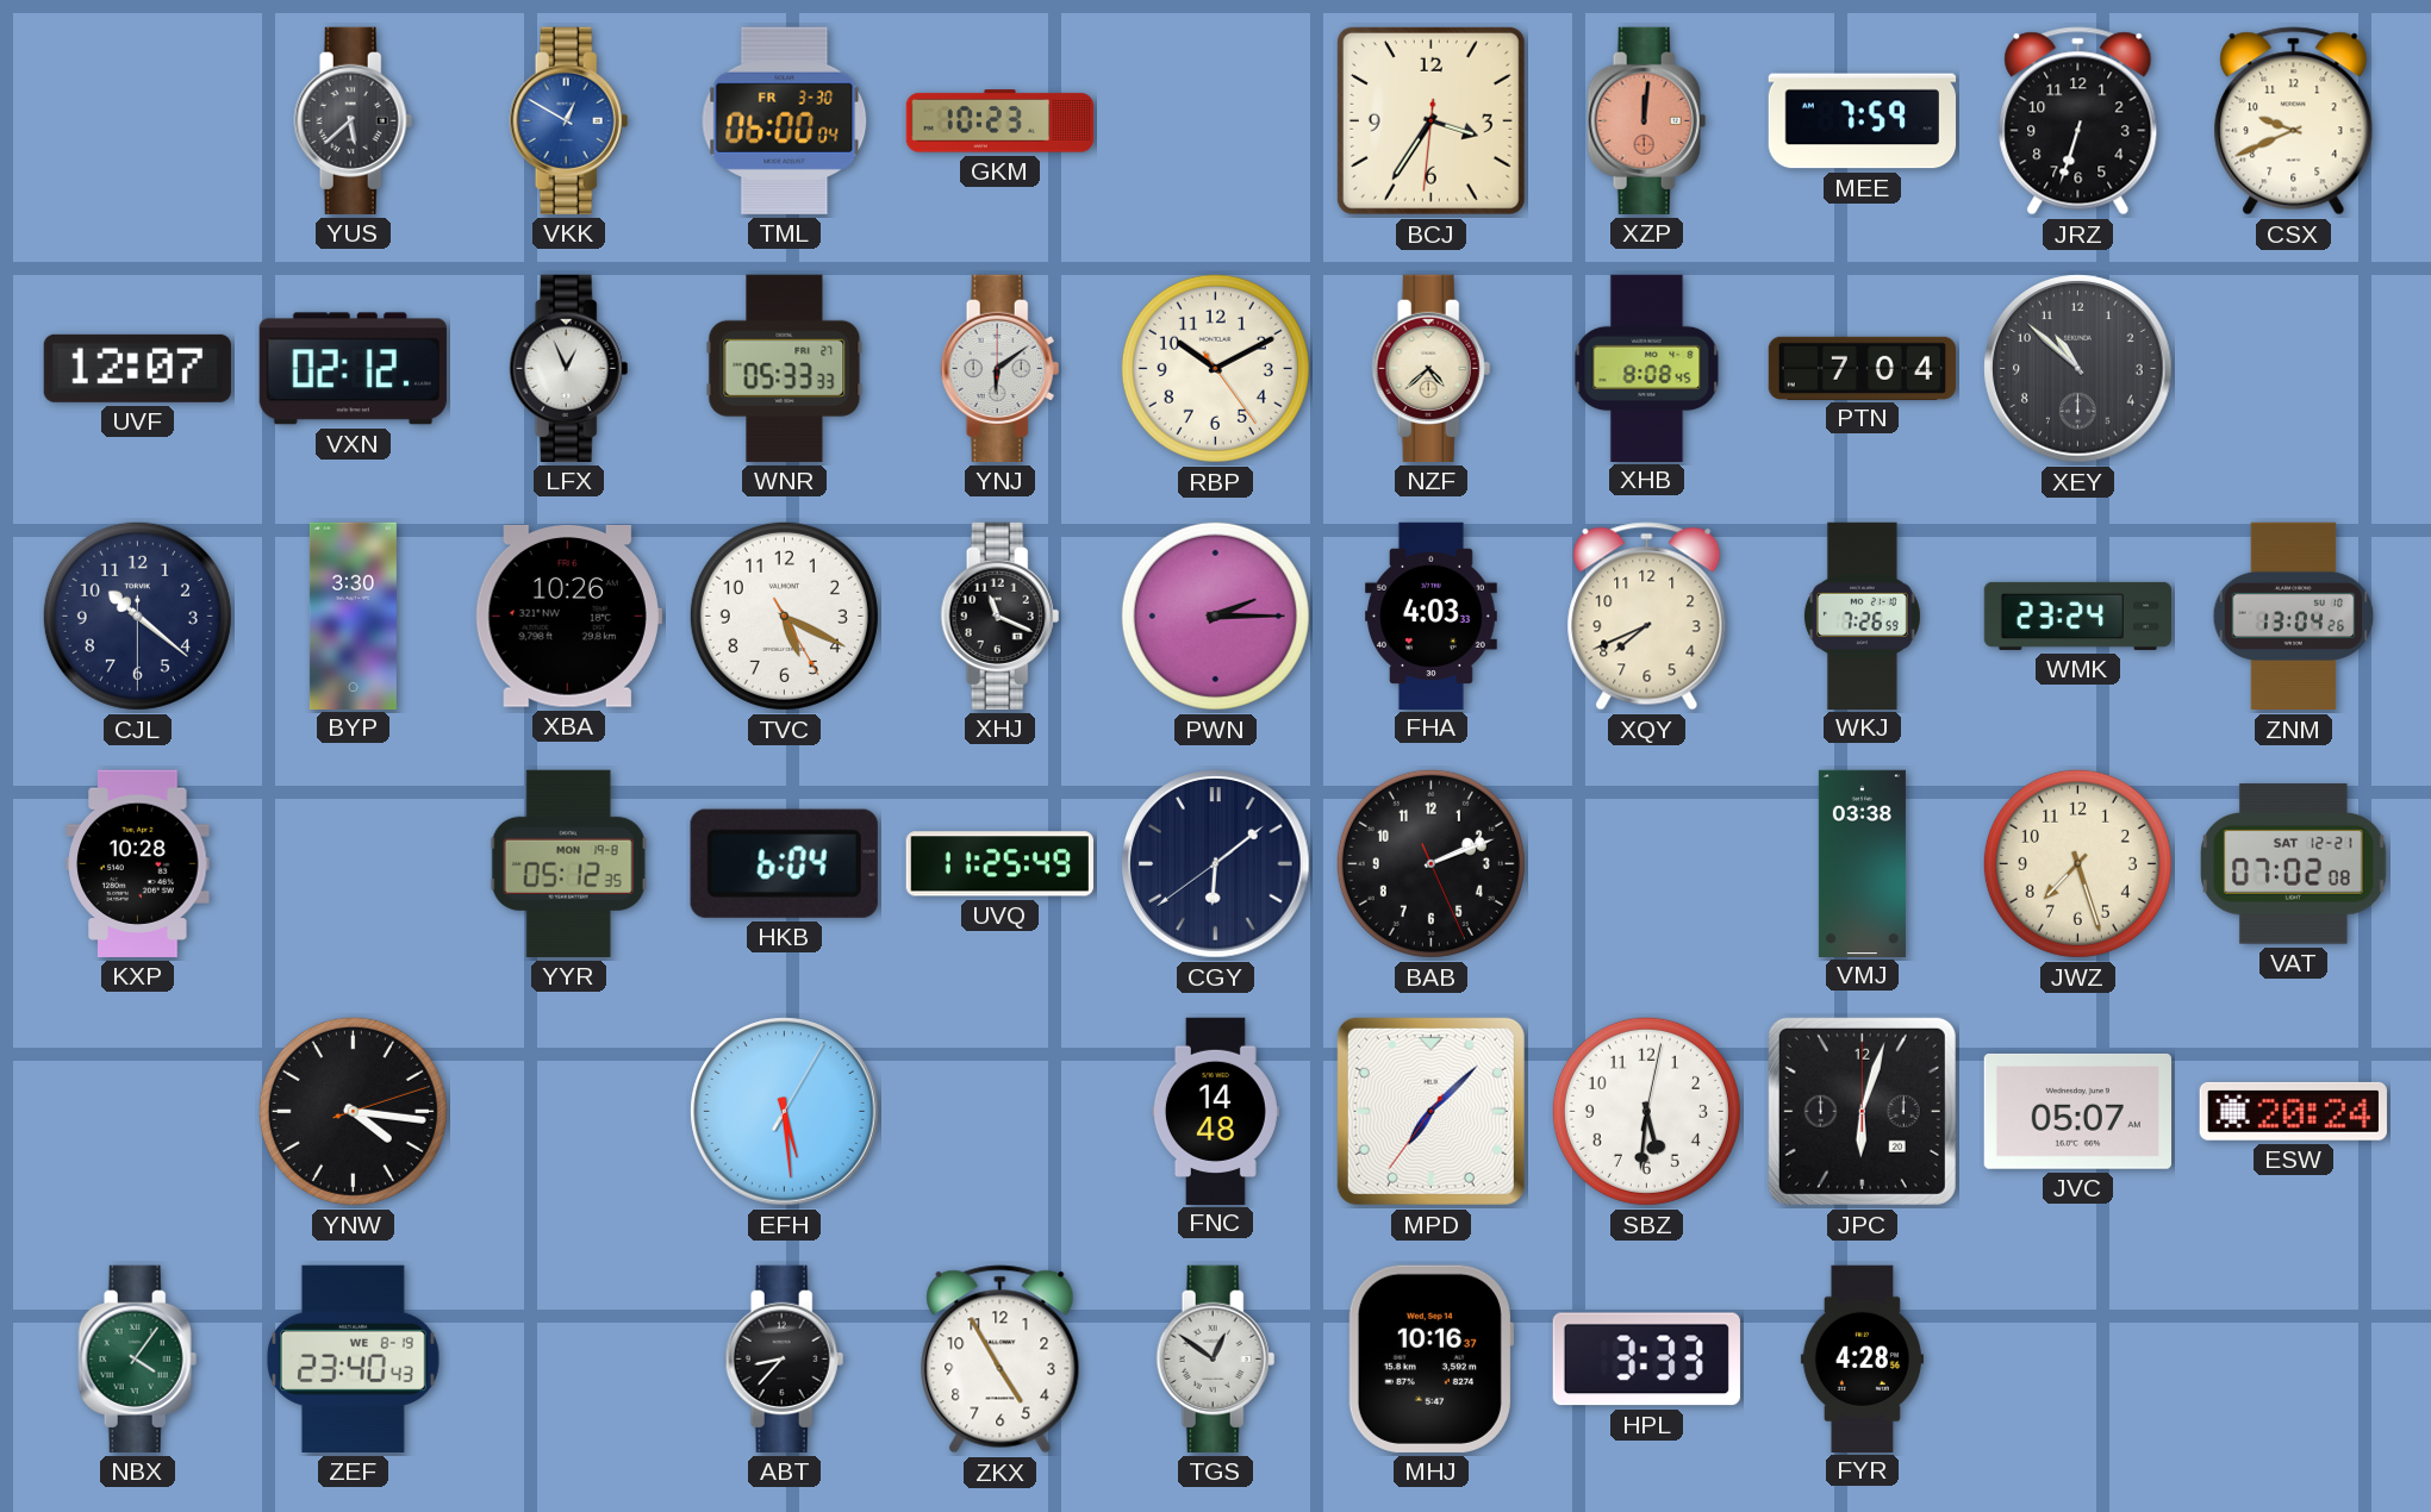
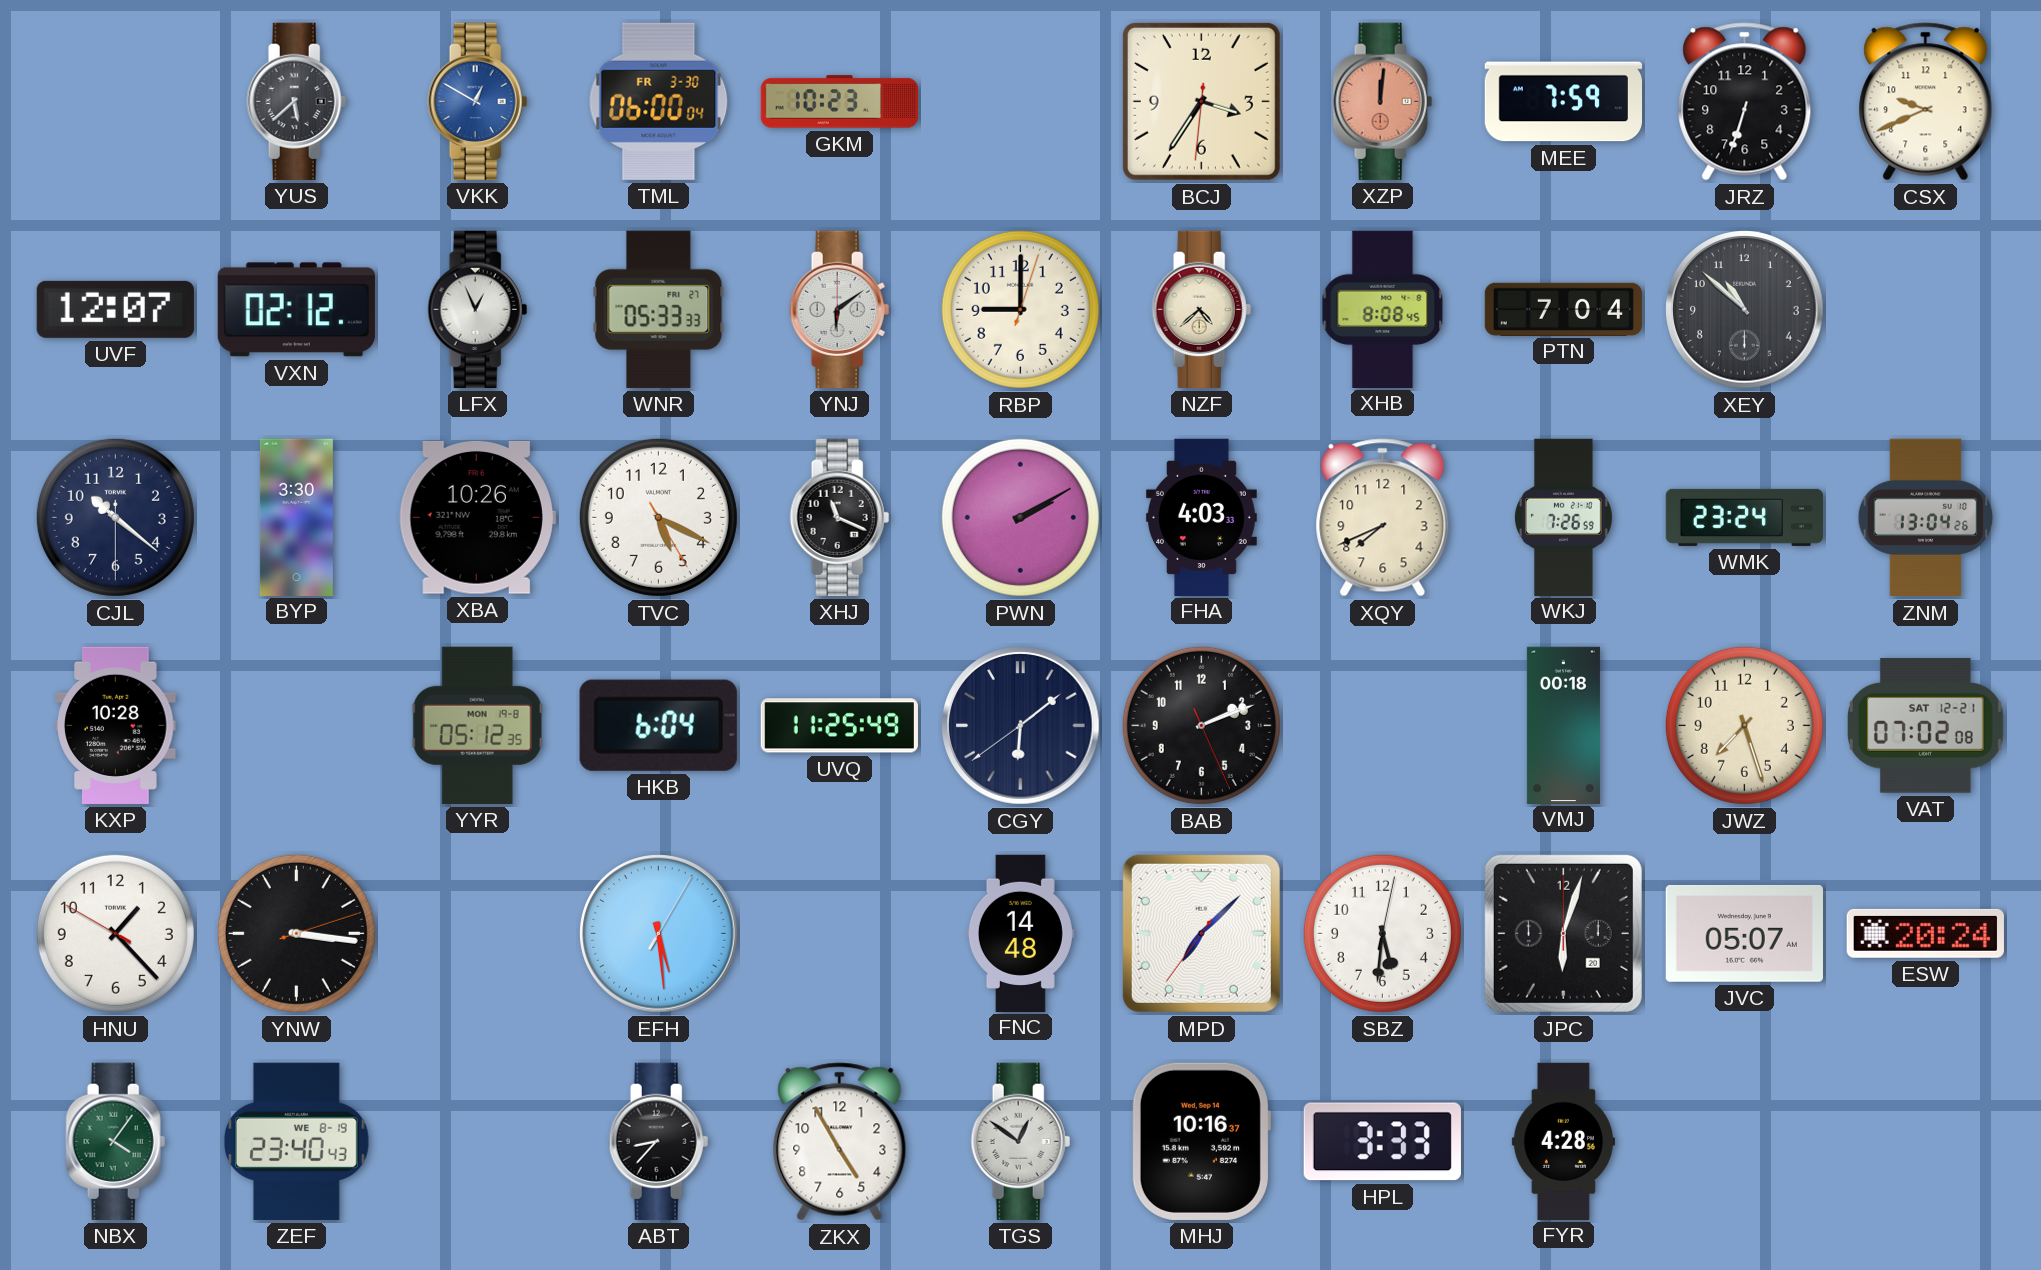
RBP: 10:10 -> 9:00 (1020, 309)
PWN: 2:15 -> 2:10 (1020, 517)
VMJ: 03:38 -> 00:18 (1563, 725)
HNU: none -> 1:22 (115, 933)
YNW: 4:16 -> 3:16 (296, 933)
